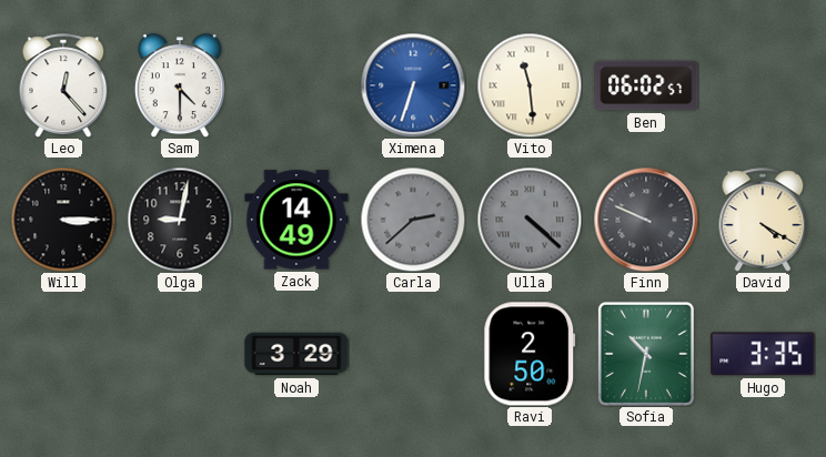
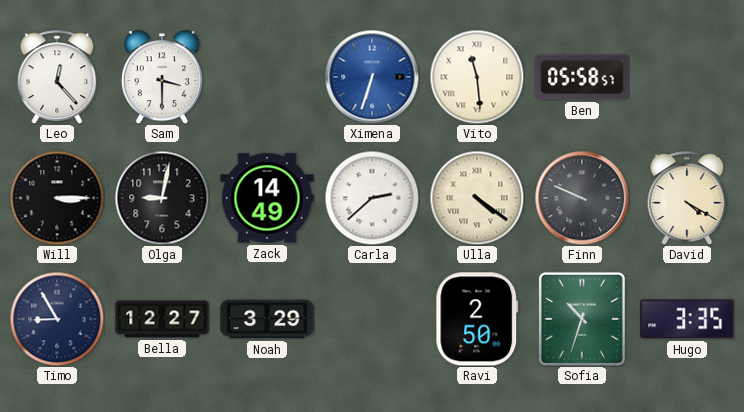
Sam: 4:30 -> 3:30 (162, 77)
Ben: 06:02 -> 05:58 (582, 77)
Carla dial: grey -> white (372, 198)
Ulla: 4:22 -> 4:21 (477, 198)
Ulla dial: grey -> cream (477, 198)
Timo: none -> 8:55 (57, 319)
Bella: none -> 12:27 (162, 319)
Sofia: 10:32 -> 10:33 (582, 319)
